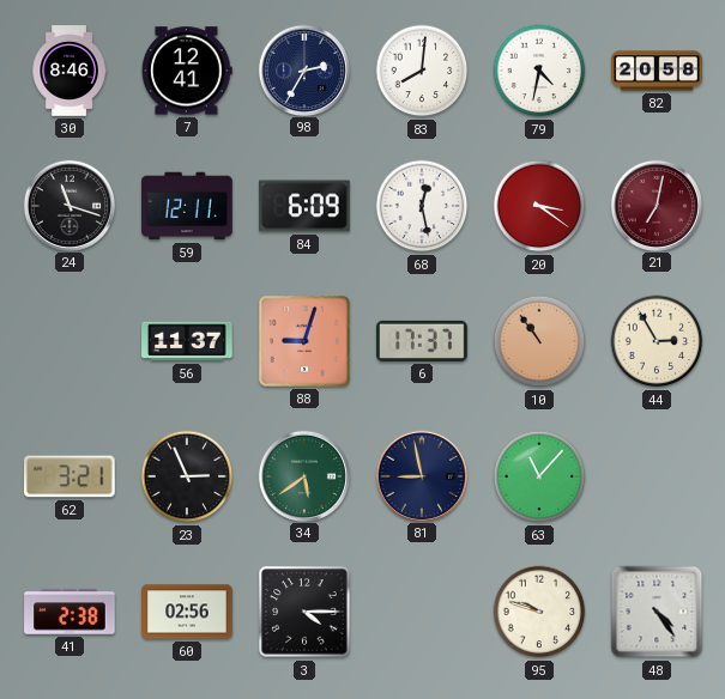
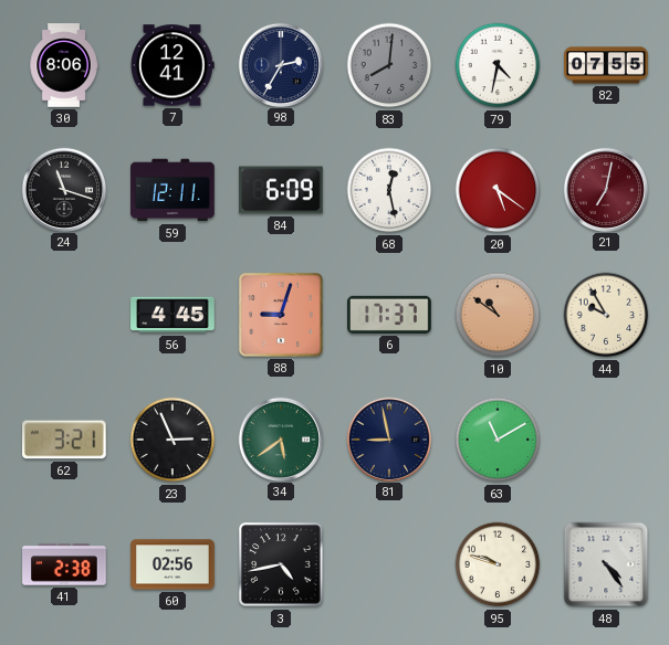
30: 8:46 -> 8:06 (64, 65)
83 dial: white -> grey (389, 65)
82: 20:58 -> 07:55 (606, 65)
20: 3:21 -> 5:21 (498, 190)
56: 11:37 -> 4:45 (173, 315)
10: 10:54 -> 10:51 (498, 315)
44: 2:55 -> 9:55 (606, 315)
63: 11:07 -> 11:10 (498, 440)
3: 4:15 -> 4:43 (281, 564)
